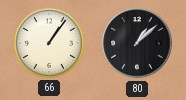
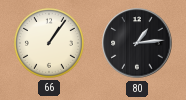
80: 1:08 -> 1:14 (137, 43)
